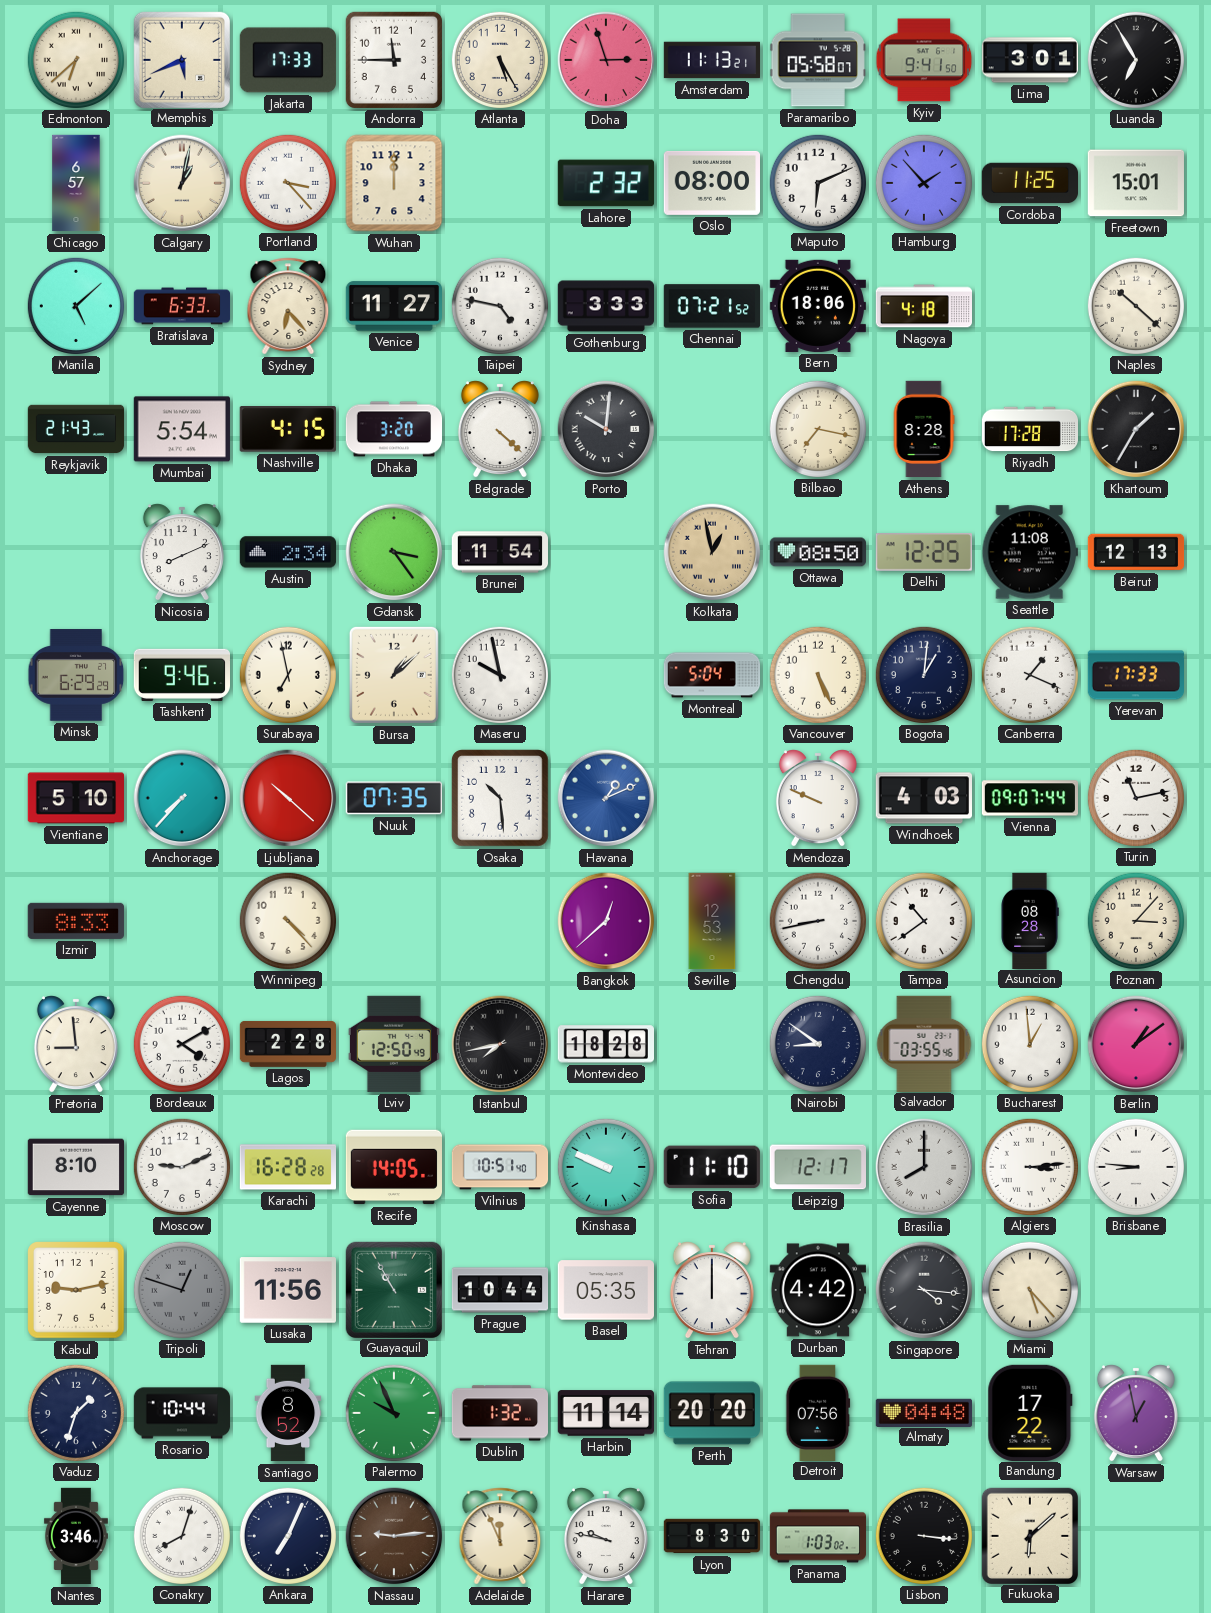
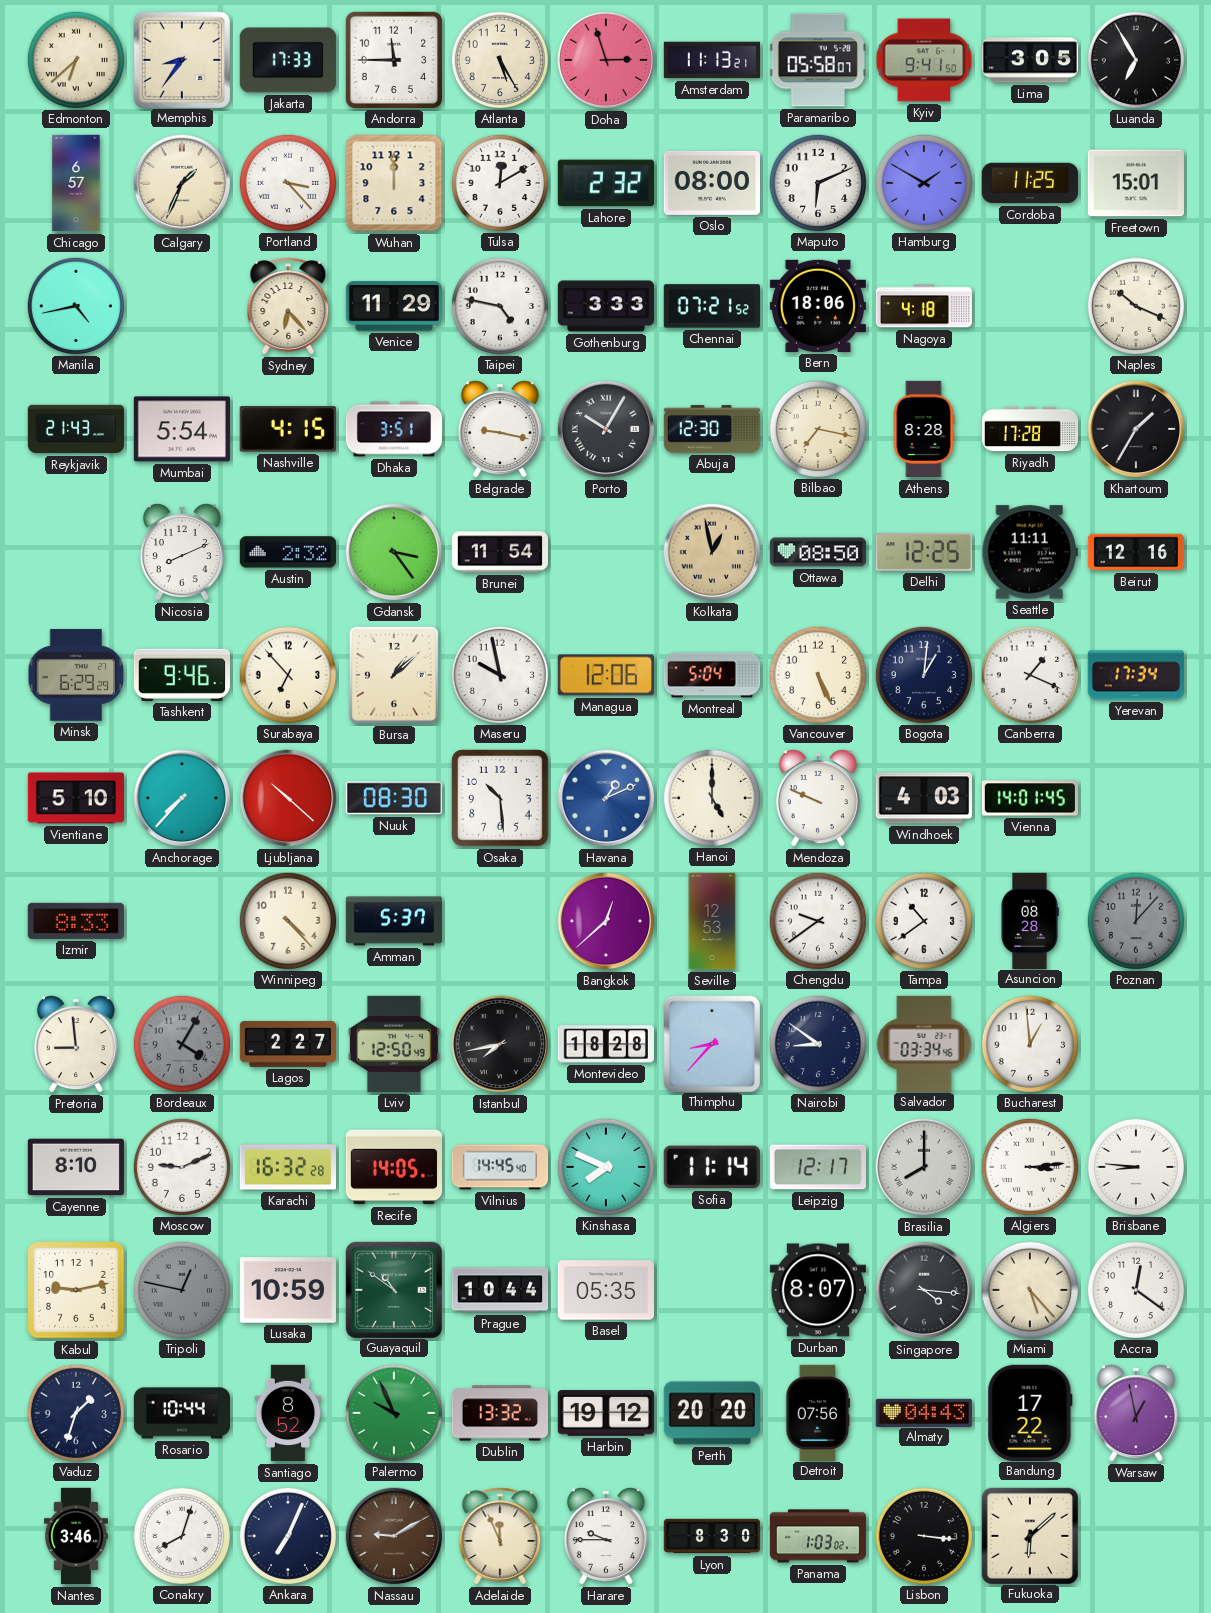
Memphis: 5:41 -> 8:36 (181, 59)
Lima: 3:01 -> 3:05 (1029, 60)
Calgary: 1:02 -> 1:34 (182, 183)
Tulsa: none -> 12:10 (499, 182)
Hamburg: 1:53 -> 1:50 (923, 182)
Manila: 5:08 -> 4:43 (75, 305)
Bratislava: 6:33 -> none (182, 306)
Venice: 11:27 -> 11:29 (393, 306)
Naples: 10:22 -> 10:19 (1135, 305)
Dhaka: 3:20 -> 3:51 (394, 429)
Belgrade: 4:22 -> 9:17 (500, 429)
Porto: 10:01 -> 10:05 (606, 429)
Abuja: none -> 12:30 (712, 429)
Austin: 2:34 -> 2:32 (287, 552)
Seattle: 11:08 -> 11:11 (1030, 552)
Beirut: 12:13 -> 12:16 (1136, 552)
Surabaya: 6:58 -> 6:53 (287, 674)
Managua: none -> 12:06 (606, 675)
Yerevan: 17:33 -> 17:34 (1135, 675)
Nuuk: 07:35 -> 08:30 (393, 798)
Hanoi: none -> 5:00 (711, 797)
Vienna: 09:07 -> 14:01 (1030, 798)
Turin: 11:13 -> none (1135, 797)
Amman: none -> 5:37 (394, 921)
Chengdu: 8:43 -> 9:39 (817, 920)
Poznan: 3:07 -> 12:07 (1135, 920)
Poznan dial: cream -> grey (1135, 920)
Bordeaux: 4:10 -> 4:05 (181, 1043)
Bordeaux dial: white -> grey (181, 1043)
Lagos: 2:28 -> 2:27 (287, 1044)
Thimphu: none -> 8:37 (711, 1043)
Salvador: 03:55 -> 03:34 (924, 1043)
Berlin: 1:09 -> none (1136, 1044)
Karachi: 16:28 -> 16:32 (287, 1167)
Vilnius: 10:51 -> 14:45 (500, 1167)
Kinshasa: 9:49 -> 7:49 (605, 1166)
Sofia: 11:10 -> 11:14 (712, 1167)
Tripoli: 12:48 -> 12:47 (181, 1289)
Lusaka: 11:56 -> 10:59 (287, 1290)
Guayaquil: 10:55 -> 10:51 (393, 1289)
Tehran: 12:00 -> none (712, 1290)
Durban: 4:42 -> 8:07 (817, 1290)
Accra: none -> 12:21 (1135, 1289)
Dublin: 1:32 -> 13:32 (499, 1413)
Harbin: 11:14 -> 19:12 (605, 1413)
Almaty: 04:48 -> 04:43 (923, 1412)
Nassau: 9:14 -> 9:10 (394, 1536)
Harare: 9:47 -> 9:45 (606, 1536)
